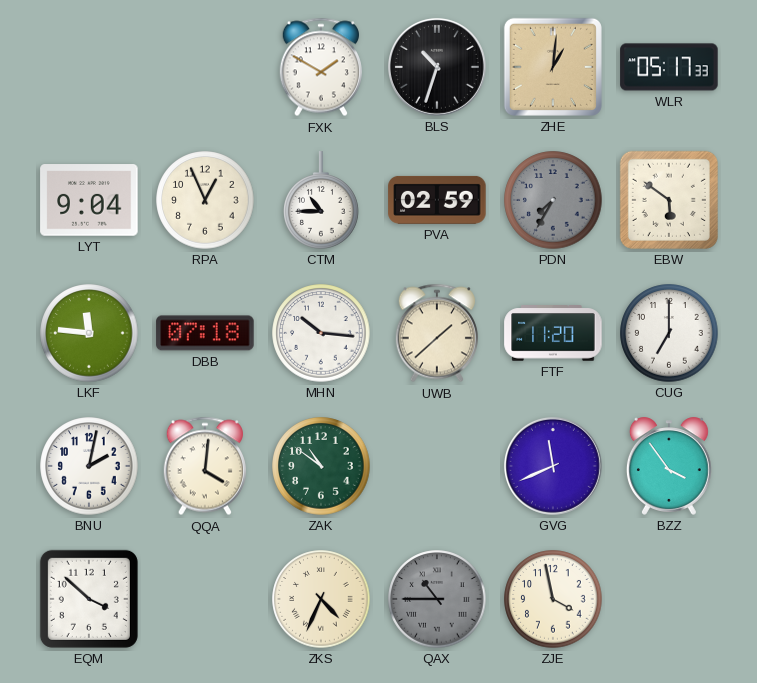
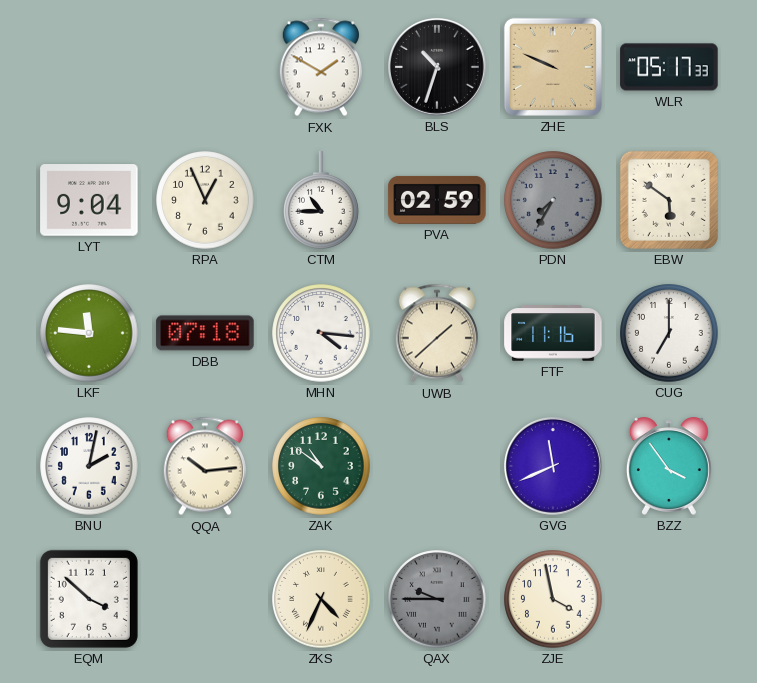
ZHE: 1:01 -> 9:49 (553, 67)
MHN: 10:16 -> 4:16 (321, 333)
FTF: 11:20 -> 11:16 (553, 333)
QQA: 4:01 -> 10:14 (205, 466)
QAX: 10:45 -> 9:45 (437, 599)
